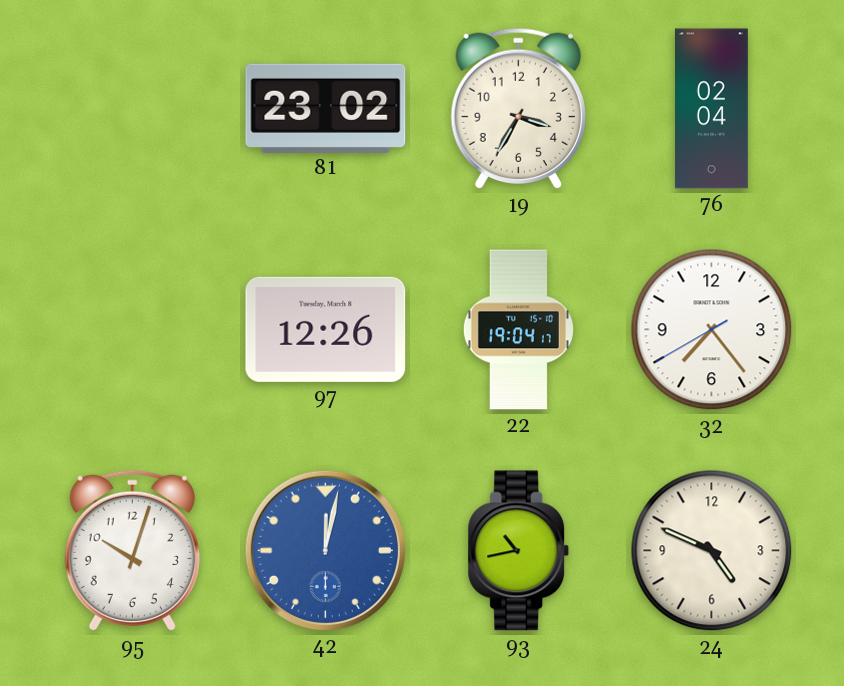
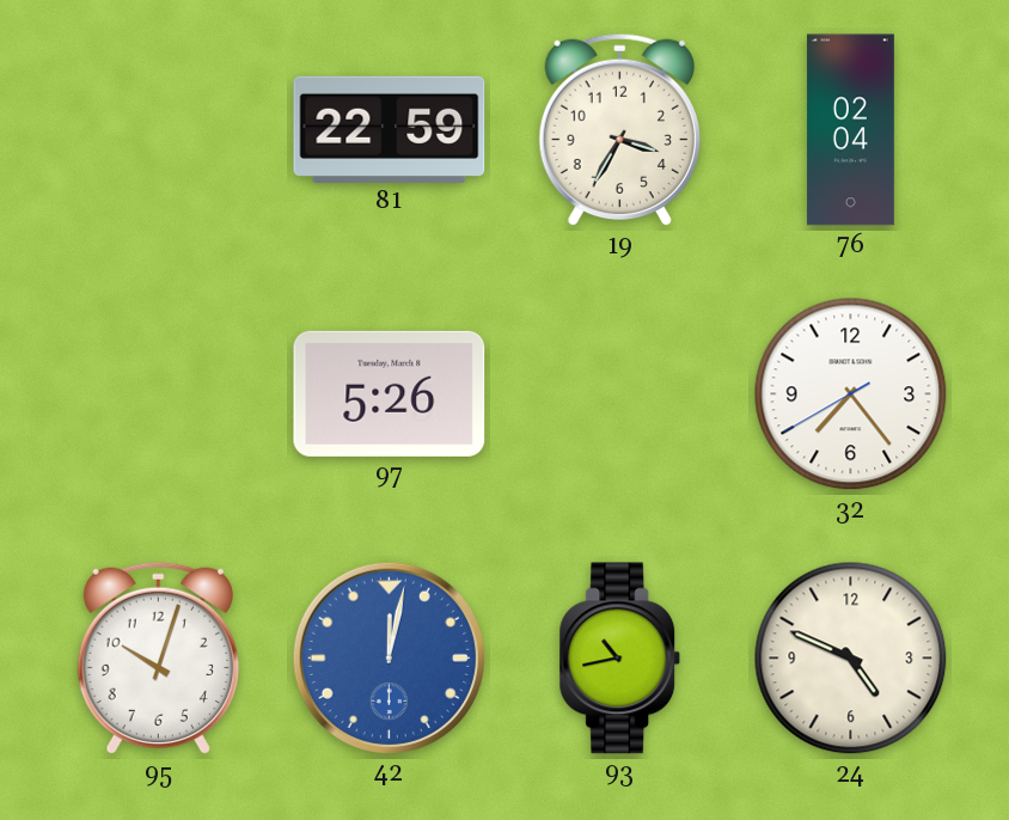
81: 23:02 -> 22:59 (390, 129)
97: 12:26 -> 5:26 (390, 393)
22: 19:04 -> none (518, 330)
